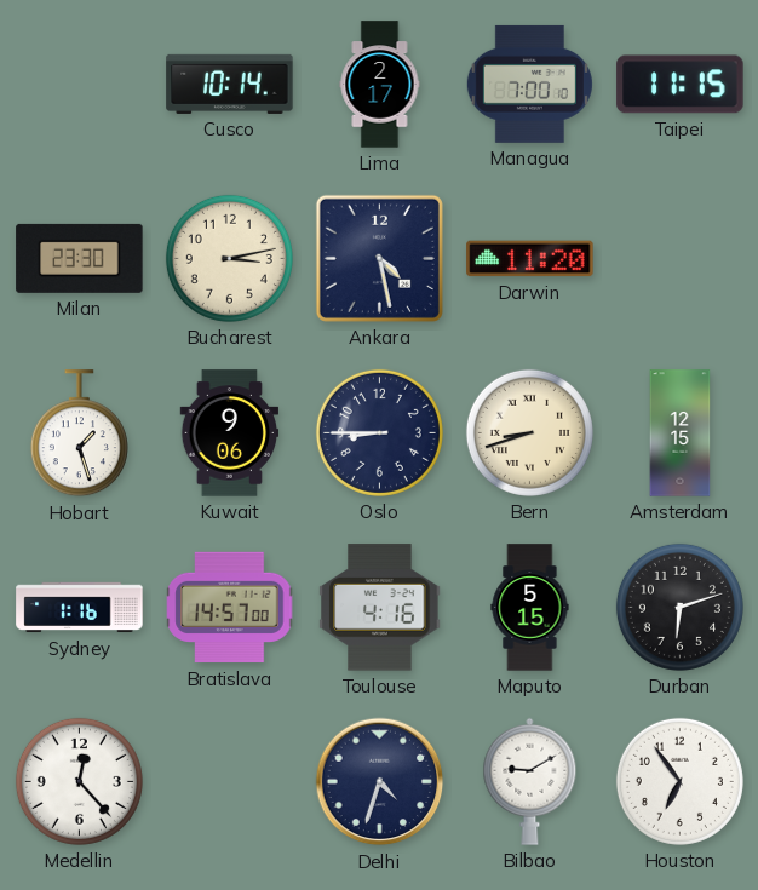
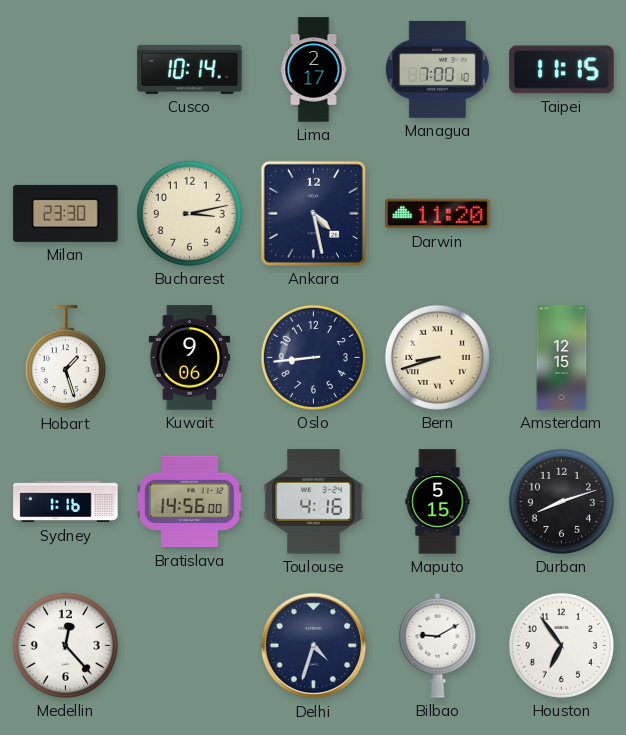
Oslo: 8:45 -> 8:44 (313, 357)
Bratislava: 14:57 -> 14:56 (190, 502)
Durban: 6:12 -> 8:12 (561, 501)
